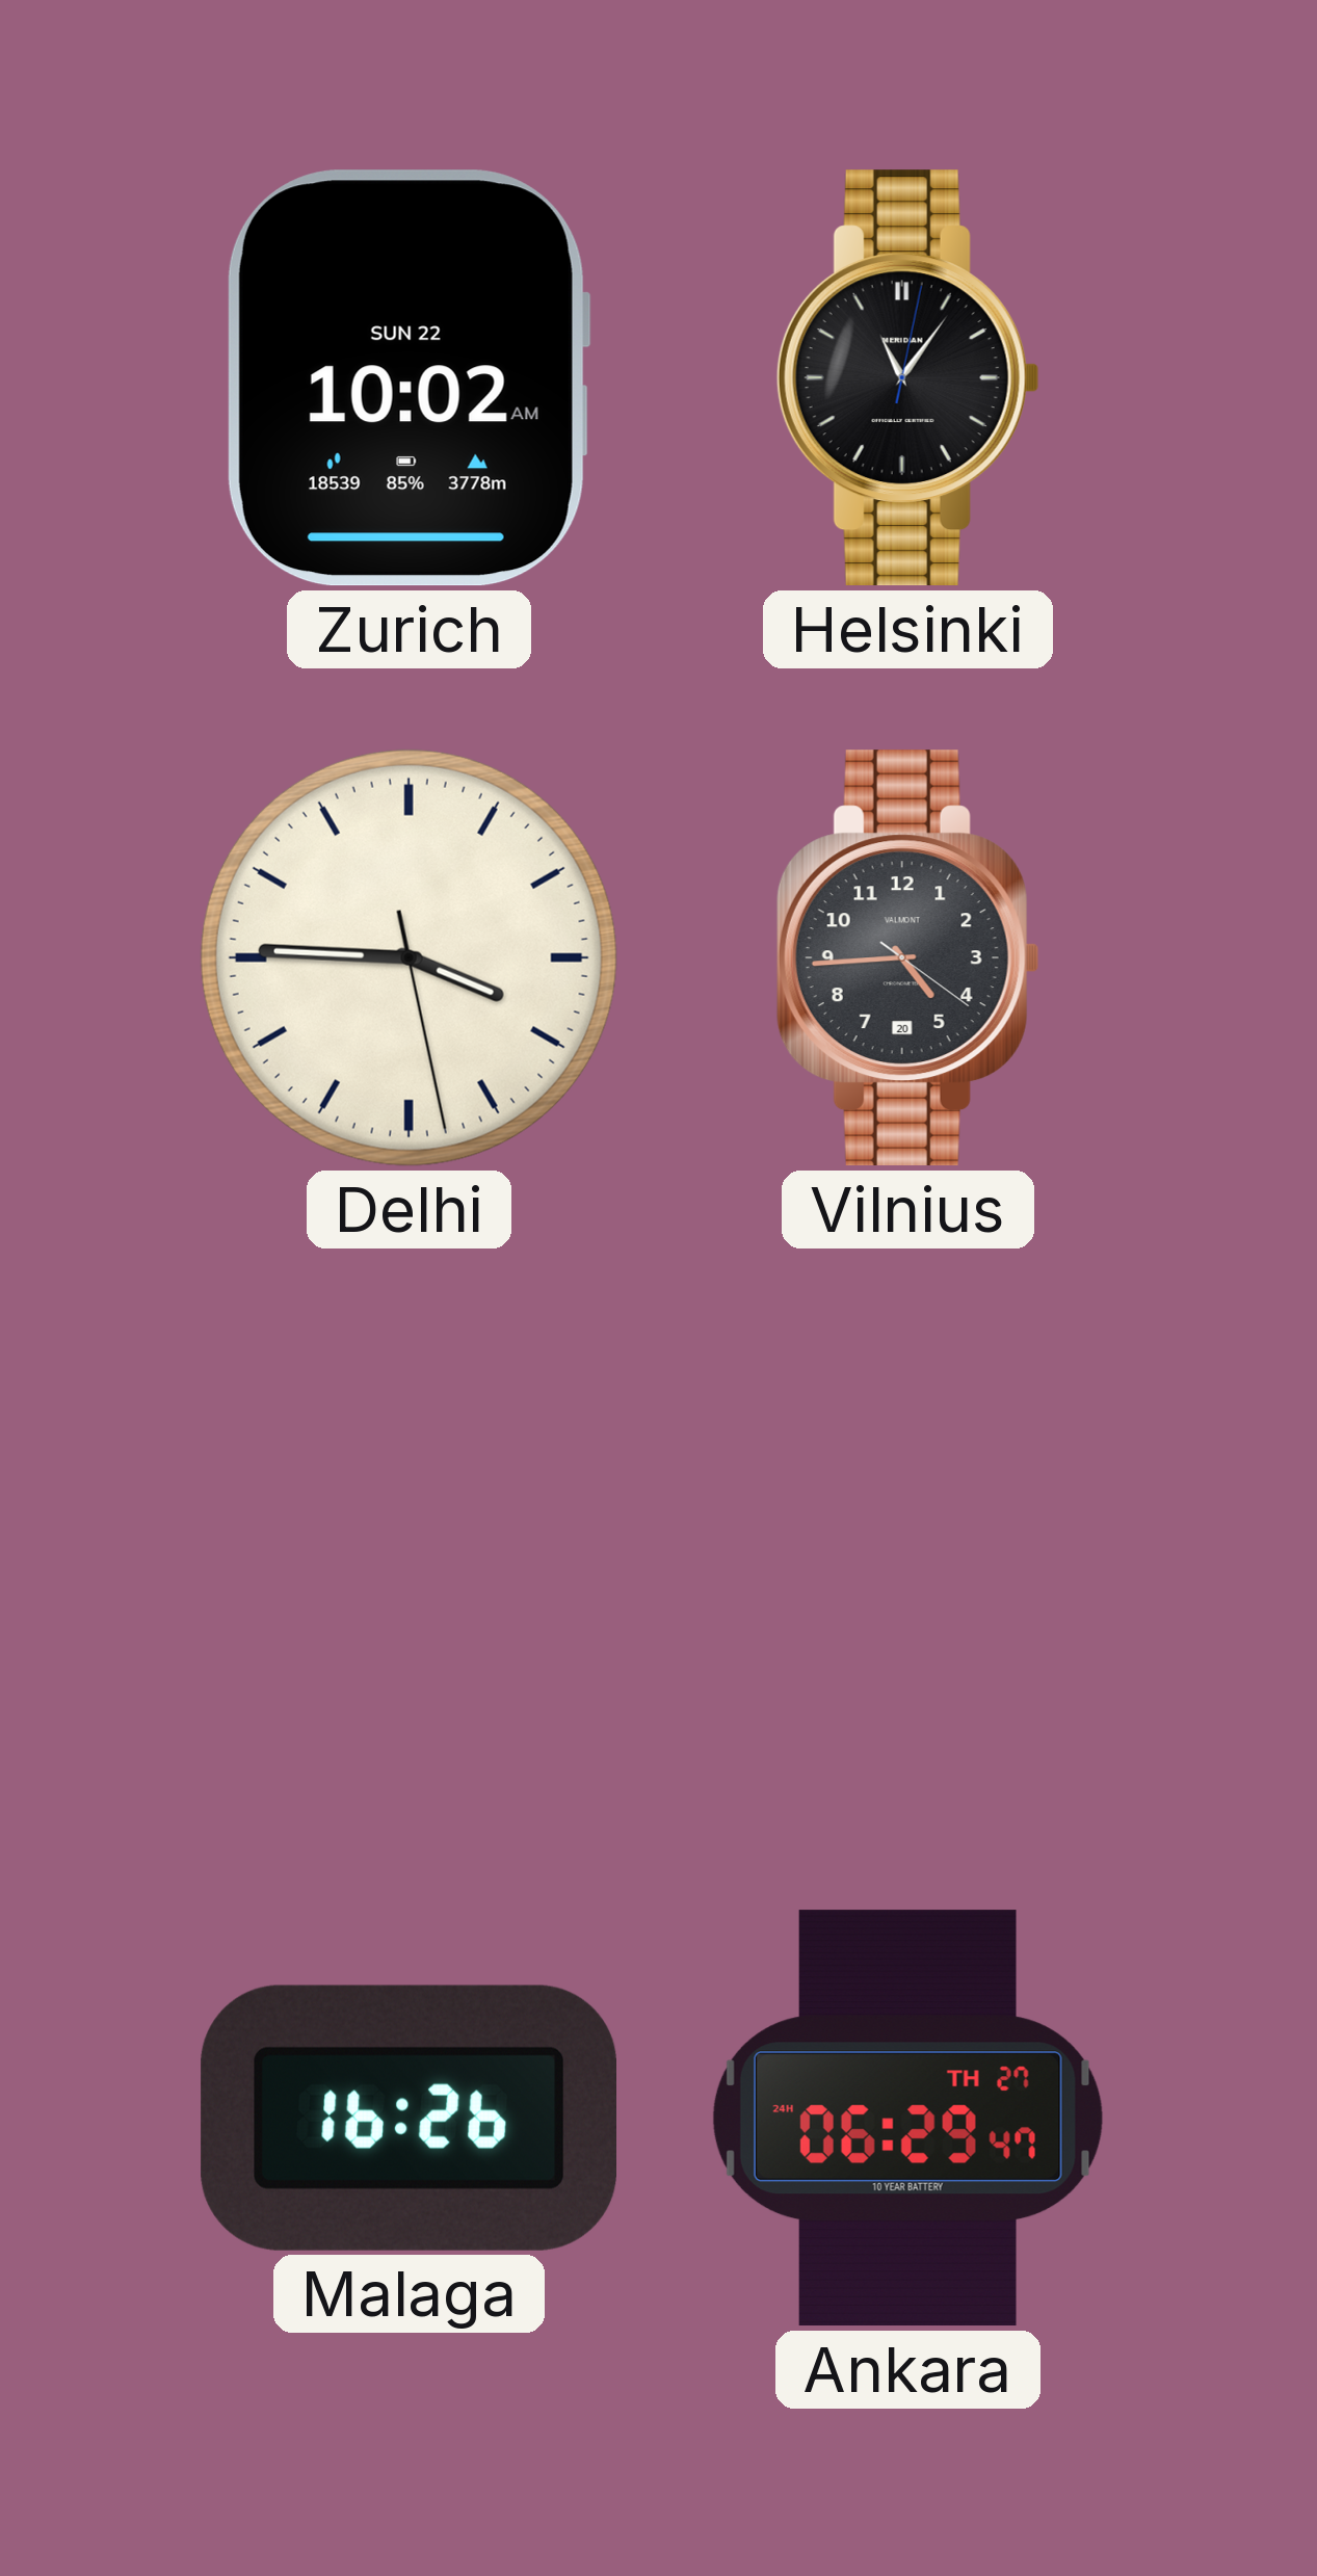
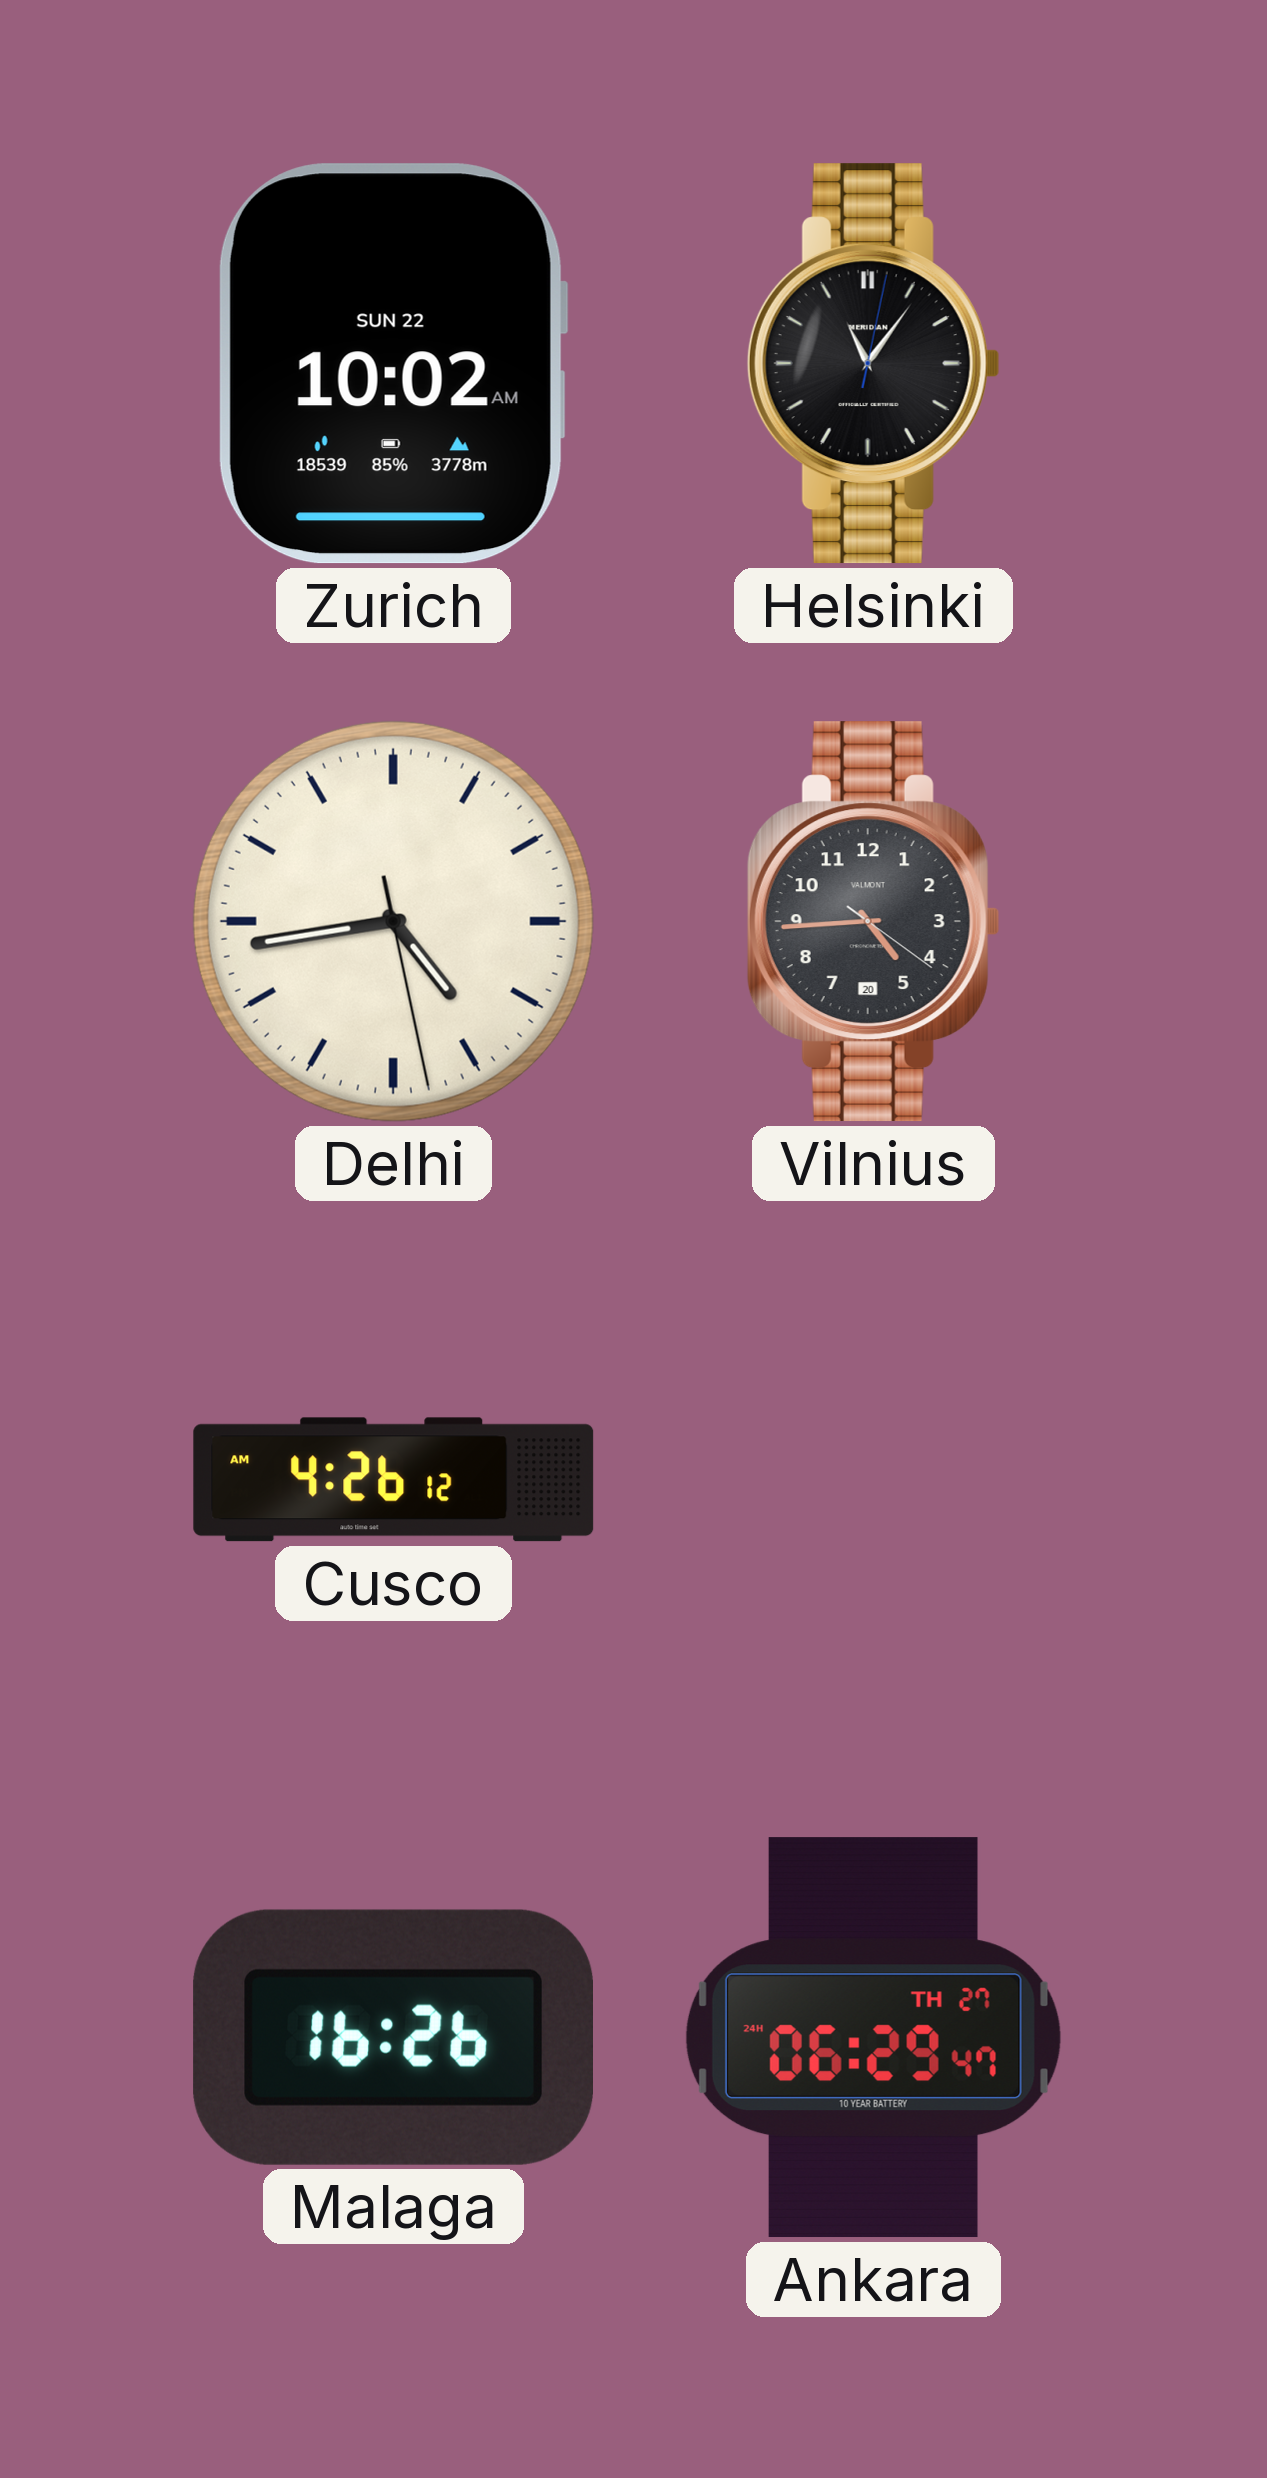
Delhi: 3:45 -> 4:43 (393, 921)
Cusco: none -> 4:26 (394, 1480)
